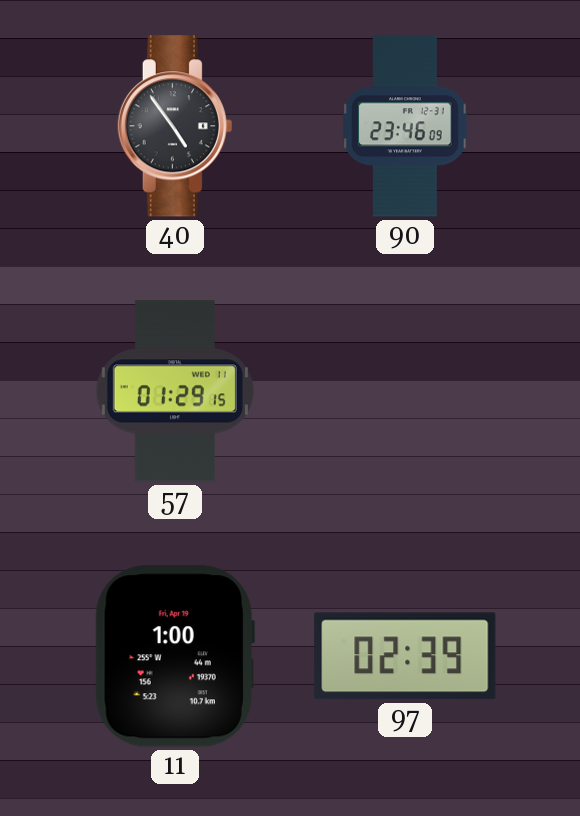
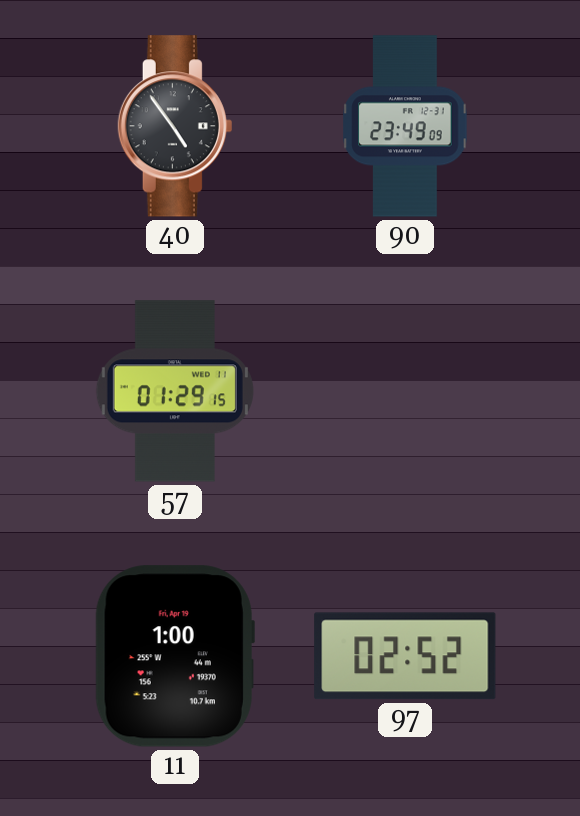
90: 23:46 -> 23:49 (405, 126)
97: 02:39 -> 02:52 (405, 656)
